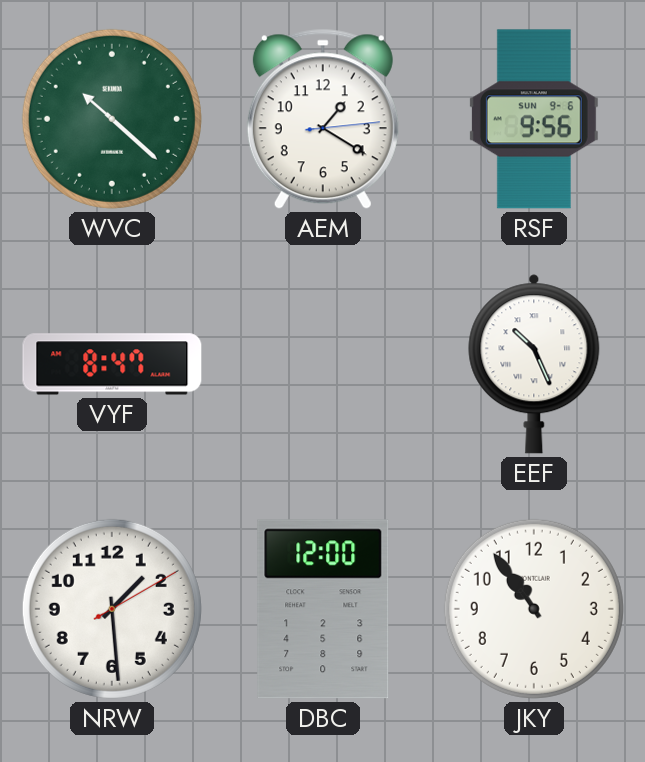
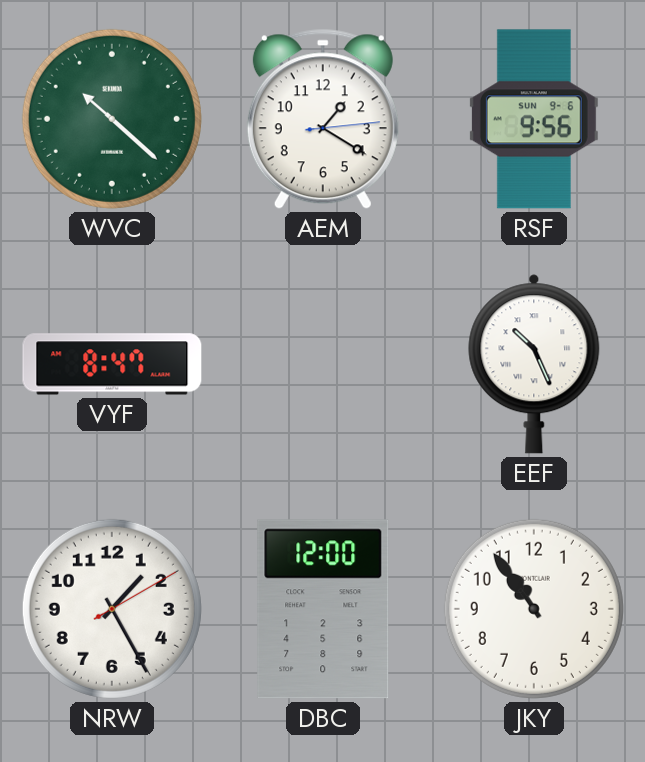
NRW: 1:29 -> 1:25 (112, 609)
